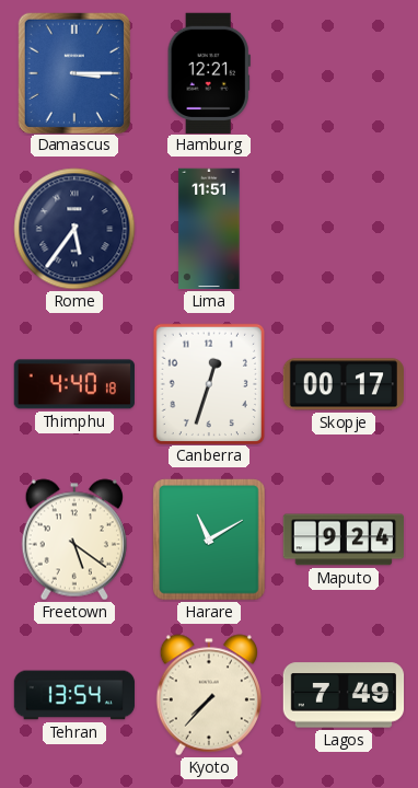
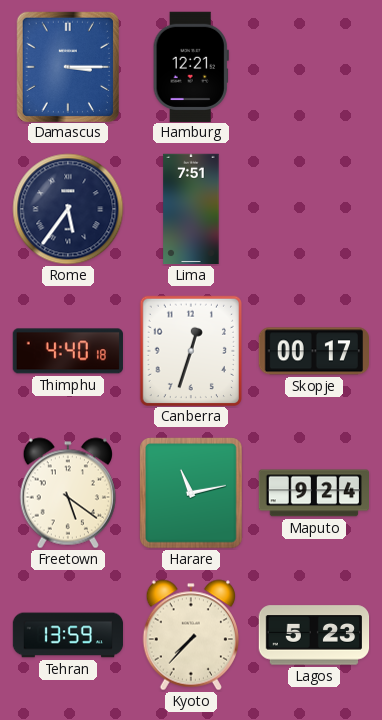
Lima: 11:51 -> 7:51 (191, 209)
Harare: 11:10 -> 11:13 (192, 494)
Tehran: 13:54 -> 13:59 (68, 635)
Lagos: 7:49 -> 5:23 (314, 635)
